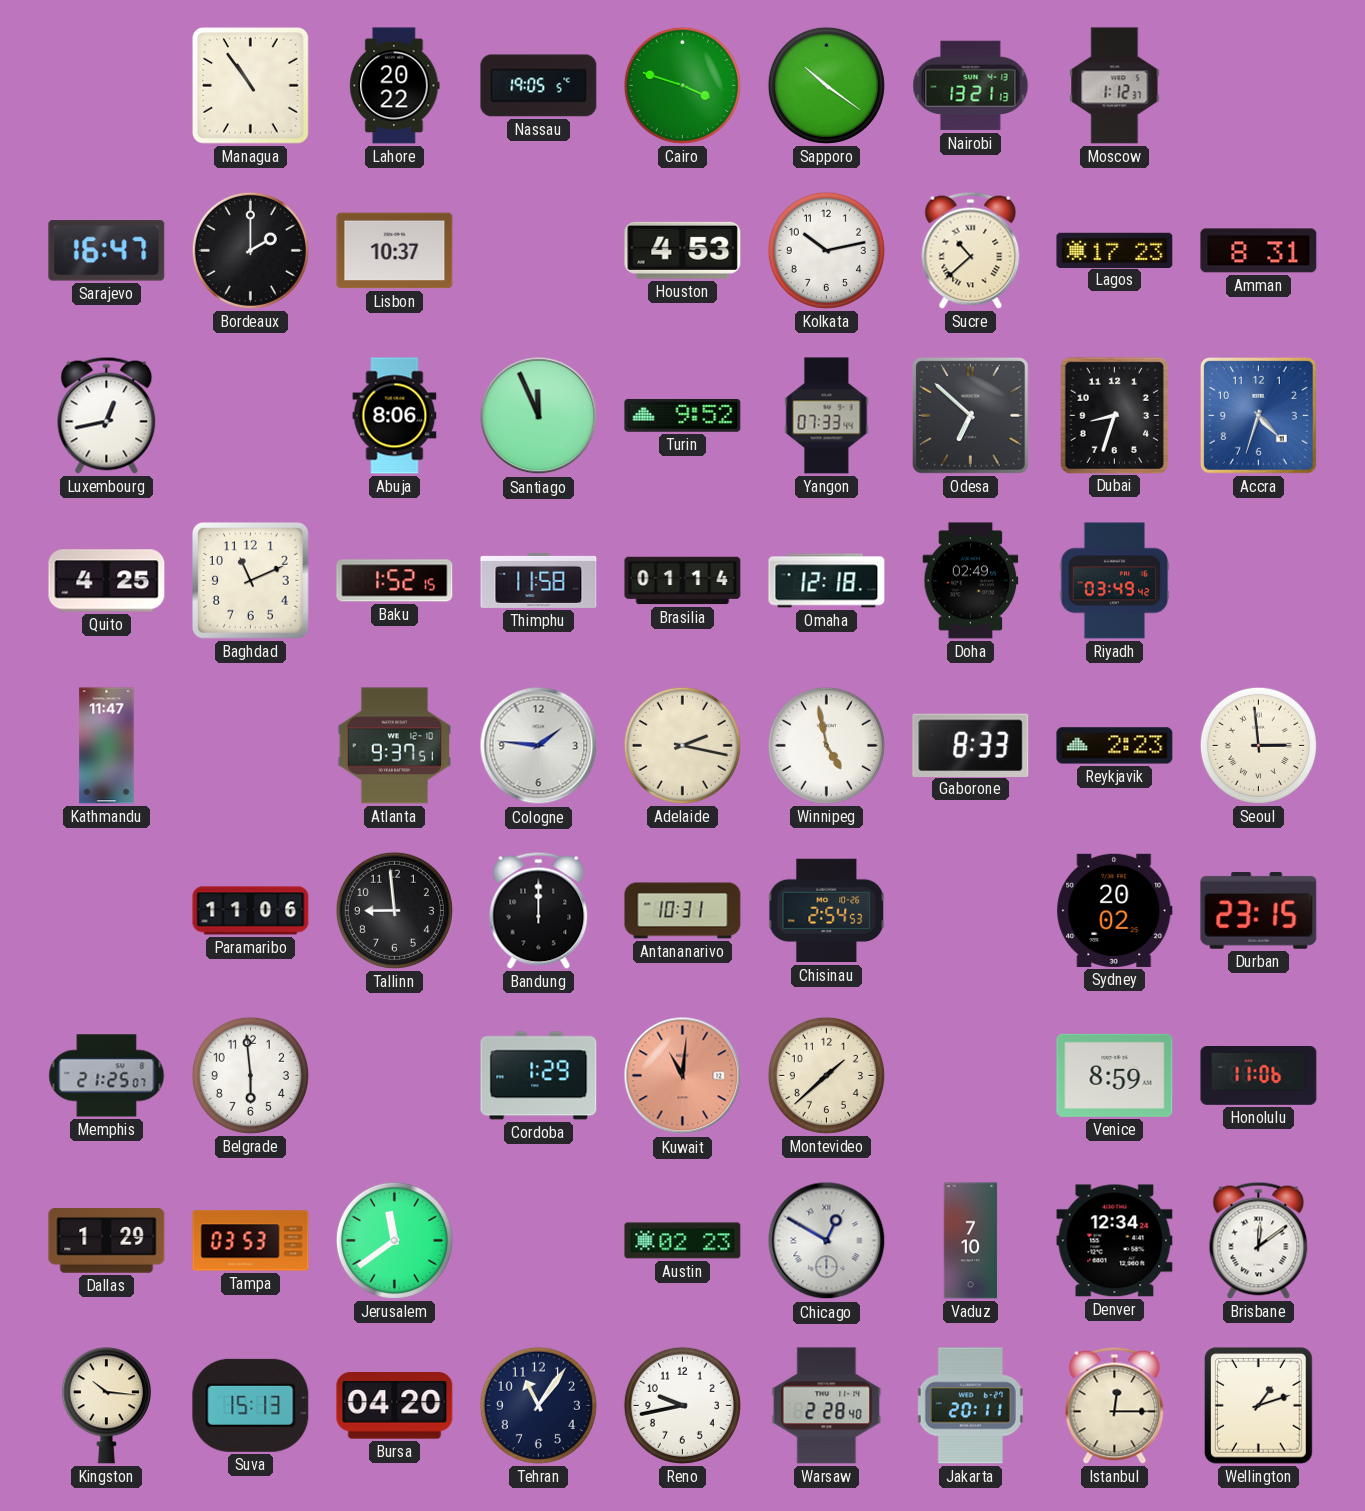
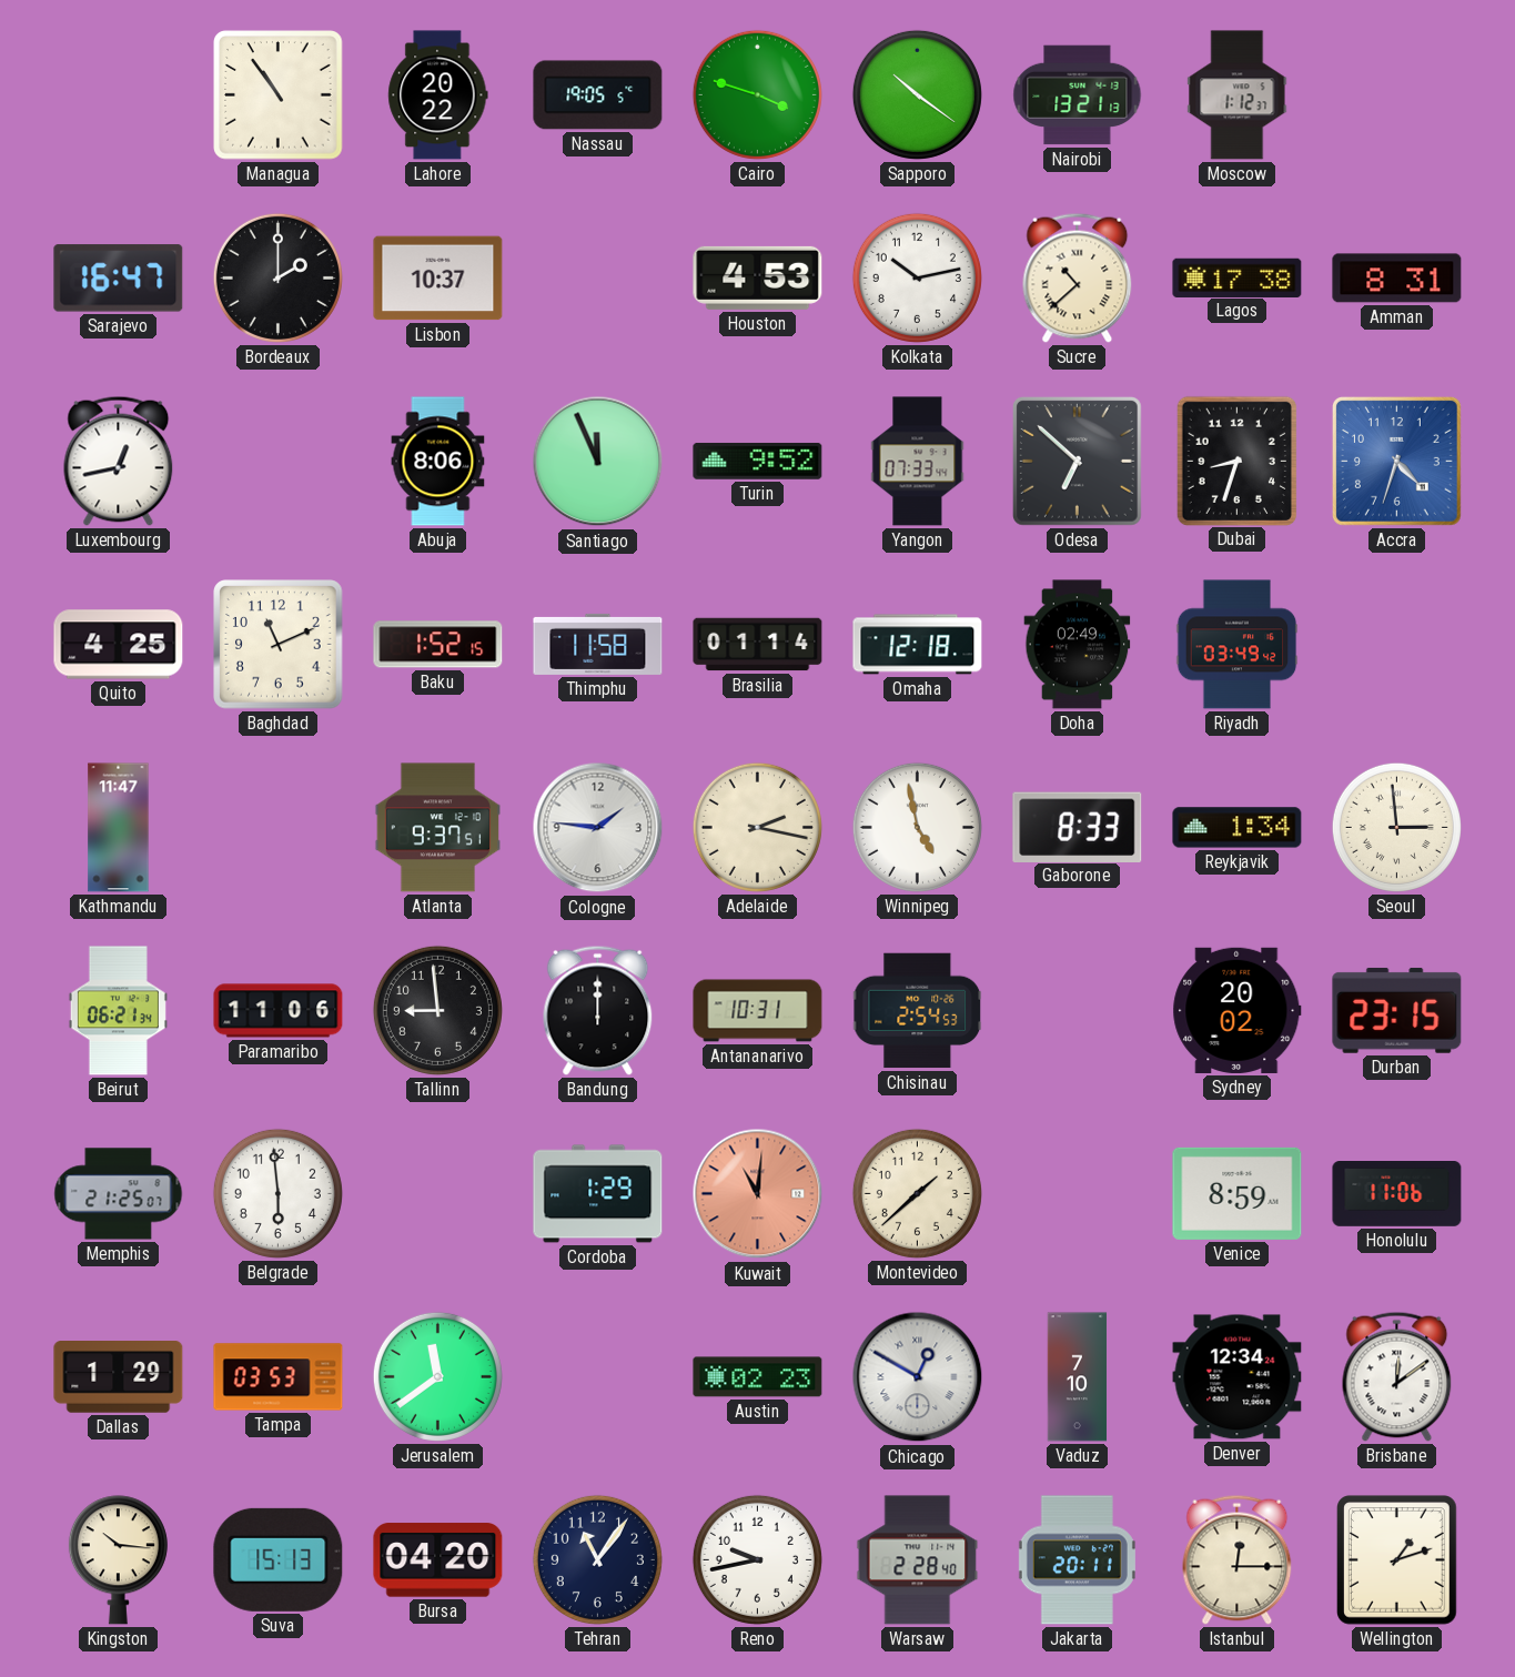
Lagos: 17:23 -> 17:38 (1238, 277)
Reykjavik: 2:23 -> 1:34 (1238, 828)
Beirut: none -> 06:21 (118, 1011)
